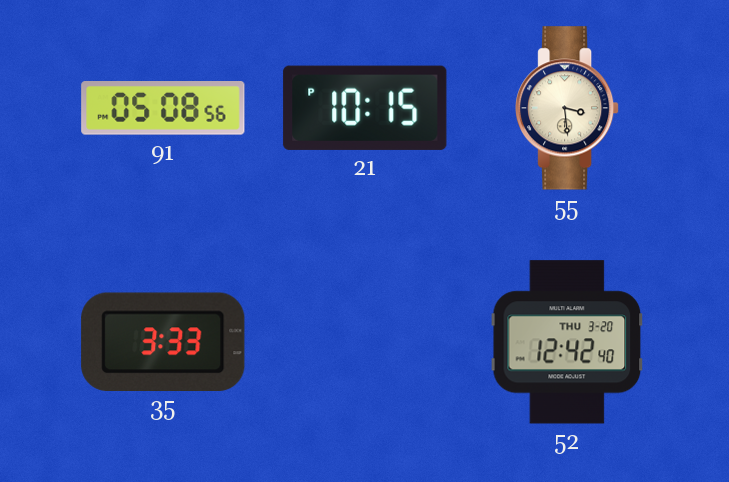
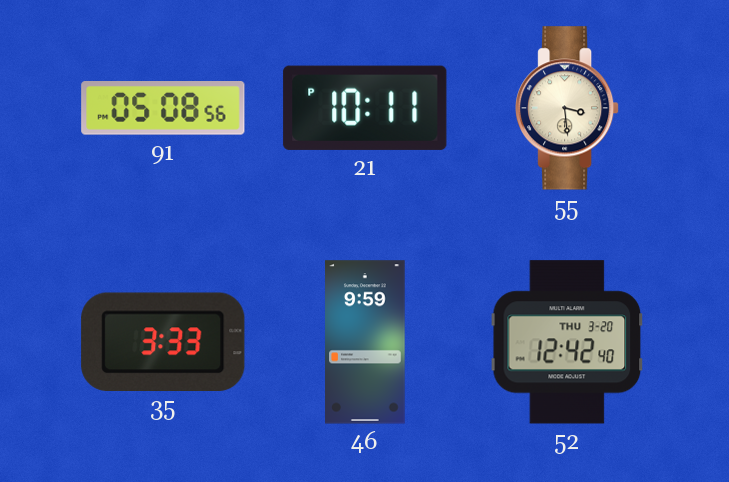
21: 10:15 -> 10:11 (365, 108)
46: none -> 9:59 (365, 342)
